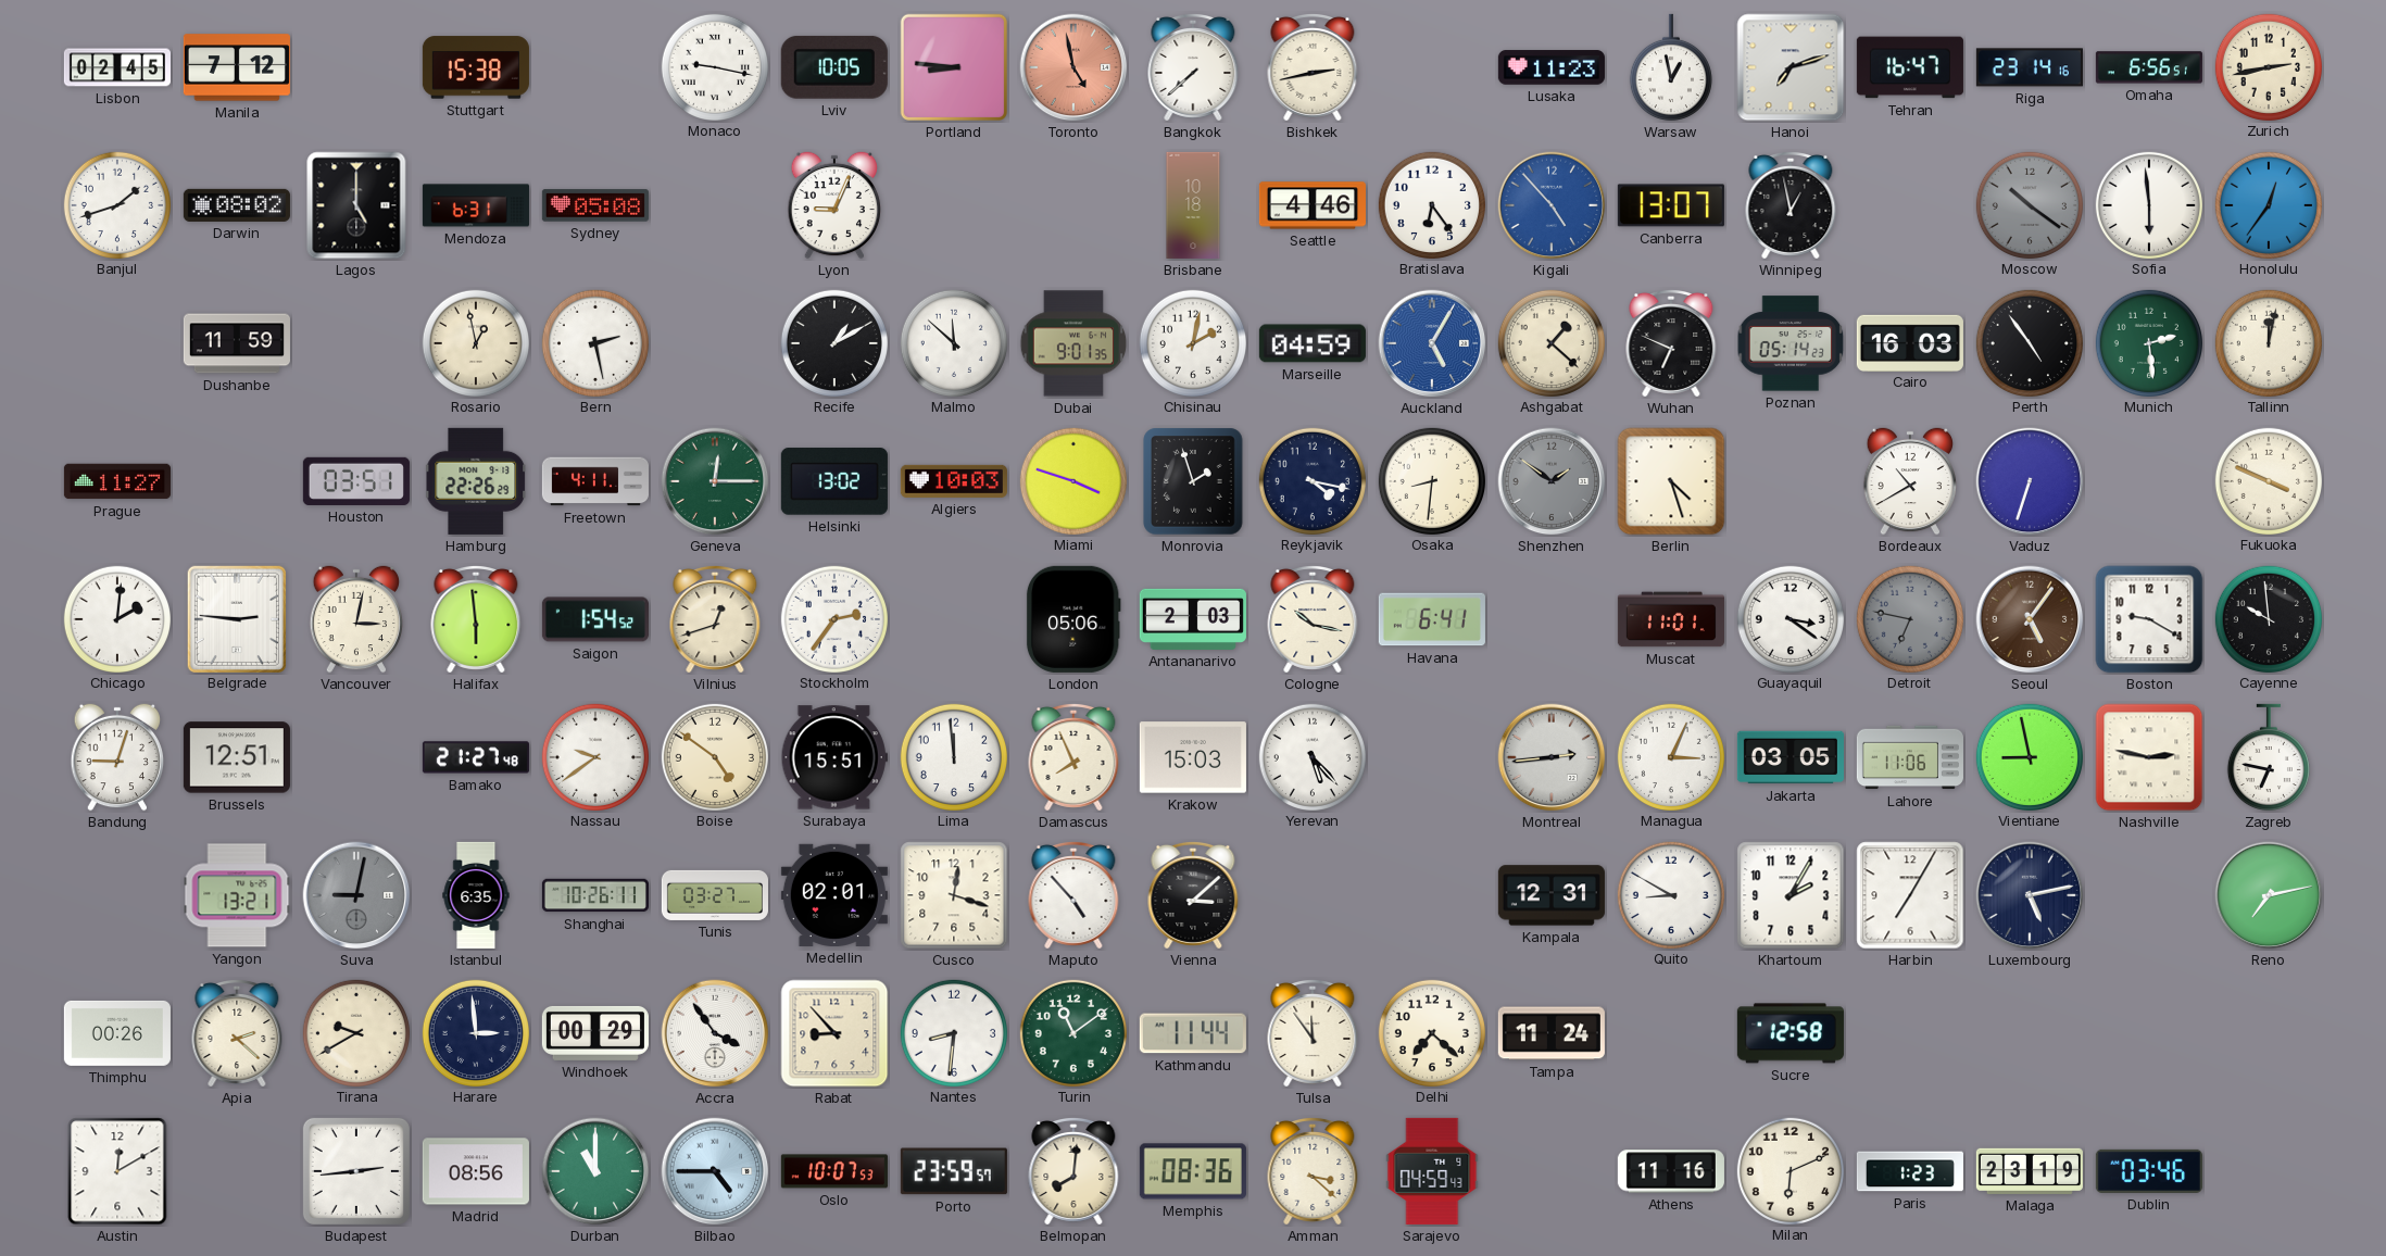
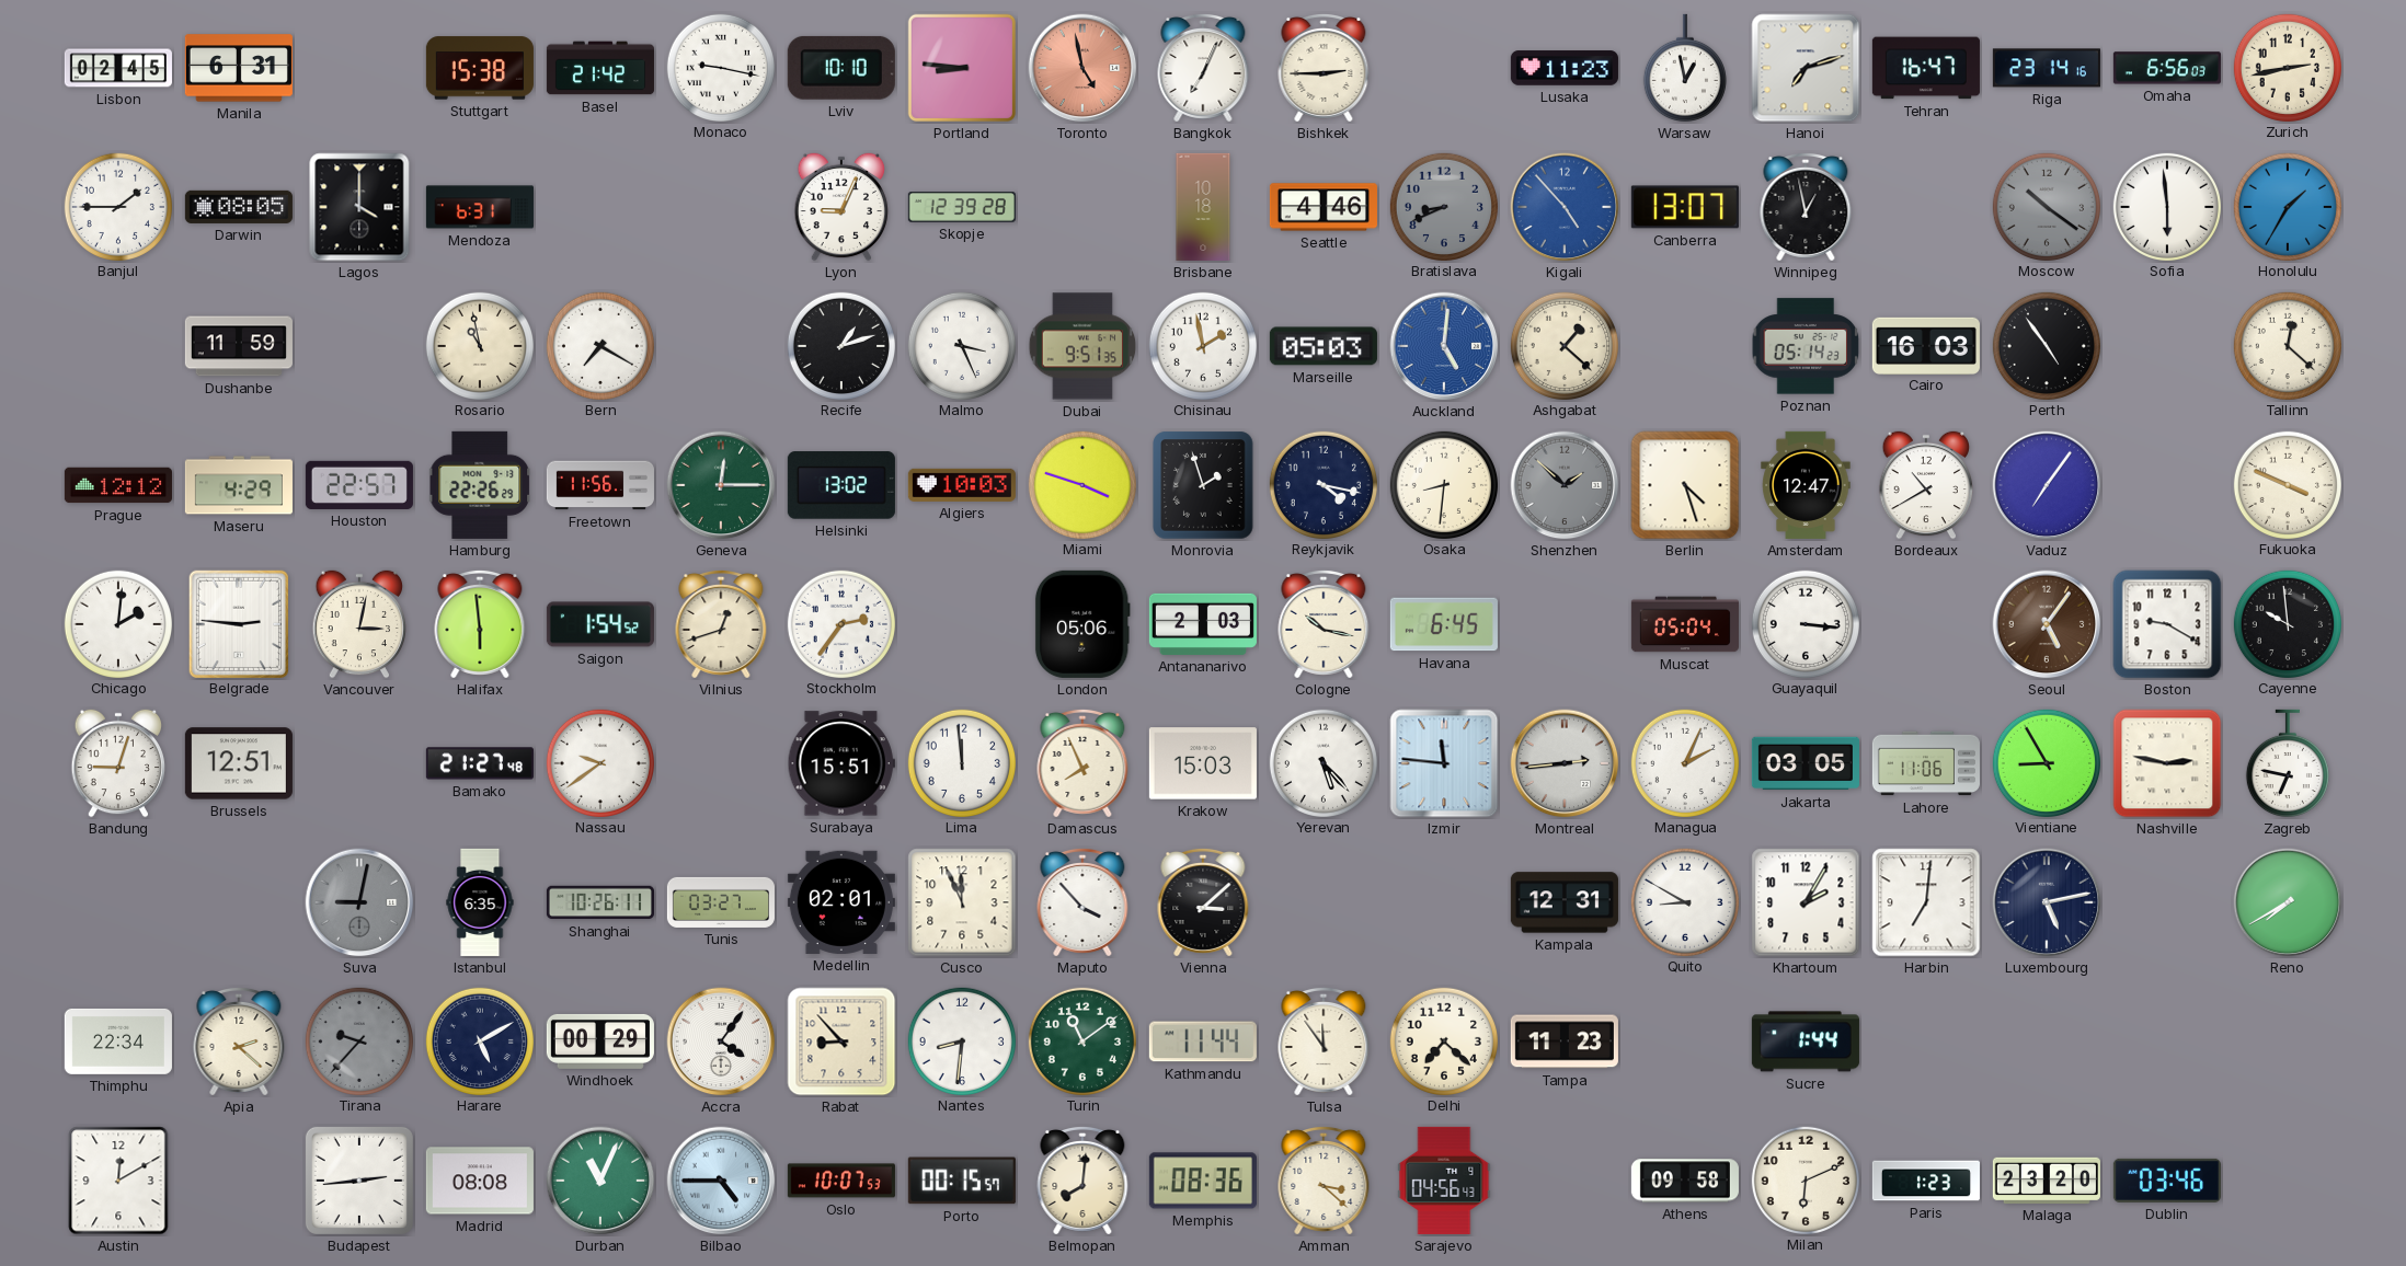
Manila: 7:12 -> 6:31 (239, 68)
Basel: none -> 21:42 (600, 68)
Lviv: 10:05 -> 10:10 (841, 68)
Bangkok: 7:38 -> 7:04 (1203, 68)
Bishkek: 2:43 -> 2:45 (1324, 68)
Omaha: 6:56:51 -> 6:56:03 (2167, 68)
Banjul: 1:42 -> 1:45 (117, 206)
Darwin: 08:02 -> 08:05 (239, 207)
Lagos: 5:00 -> 4:00 (359, 207)
Sydney: 05:08 -> none (595, 205)
Skopje: none -> 12:39 (962, 207)
Bratislava: 6:24 -> 8:41 (1443, 206)
Bratislava dial: white -> grey (1443, 206)
Honolulu: 12:36 -> 1:35 (2287, 206)
Rosario: 12:58 -> 10:58 (479, 345)
Bern: 2:28 -> 7:20 (599, 345)
Recife: 1:10 -> 1:12 (840, 345)
Malmo: 11:52 -> 3:26 (961, 345)
Dubai: 9:01 -> 9:51 (1082, 346)
Chisinau: 2:02 -> 1:58 (1202, 345)
Marseille: 04:59 -> 05:03 (1324, 346)
Auckland: 5:05 -> 5:01 (1444, 346)
Wuhan: 6:49 -> none (1671, 343)
Munich: 2:29 -> none (2148, 342)
Tallinn: 12:02 -> 12:22 (2287, 345)
Prague: 11:27 -> 12:12 (118, 485)
Maseru: none -> 4:29 (239, 485)
Houston: 03:51 -> 22:57 (359, 485)
Freetown: 4:11 -> 11:56 (600, 485)
Shenzhen: 1:51 -> 1:52 (1565, 485)
Amsterdam: none -> 12:47 (1806, 485)
Vaduz: 6:33 -> 7:06 (2047, 485)
Havana: 6:41 -> 6:45 (1444, 624)
Muscat: 11:01 -> 05:04 (1685, 624)
Guayaquil: 3:21 -> 3:16 (1804, 623)
Detroit: 6:47 -> none (1909, 618)
Boise: 4:51 -> none (714, 756)
Izmir: none -> 11:46 (1444, 763)
Managua: 3:04 -> 2:04 (1684, 762)
Vientiane: 8:58 -> 8:55 (2046, 762)
Yangon: 13:21 -> none (237, 895)
Cusco: 12:18 -> 11:56 (962, 902)
Maputo: 4:53 -> 3:53 (1082, 902)
Harbin: 7:05 -> 7:01 (1926, 902)
Reno: 7:13 -> 7:40 (2288, 902)
Thimphu: 00:26 -> 22:34 (118, 1041)
Tirana: 9:40 -> 9:37 (358, 1040)
Tirana dial: cream -> grey (358, 1040)
Harare: 2:59 -> 5:10 (479, 1040)
Accra: 3:54 -> 4:06 (721, 1041)
Tampa: 11:24 -> 11:23 (1565, 1041)
Sucre: 12:58 -> 1:44 (1806, 1041)
Madrid: 08:56 -> 08:08 (480, 1181)
Durban: 11:00 -> 11:04 (600, 1181)
Porto: 23:59 -> 00:15 (962, 1181)
Sarajevo: 04:59 -> 04:56 (1444, 1181)
Athens: 11:16 -> 09:58 (1685, 1181)
Malaga: 23:19 -> 23:20 (2047, 1181)
